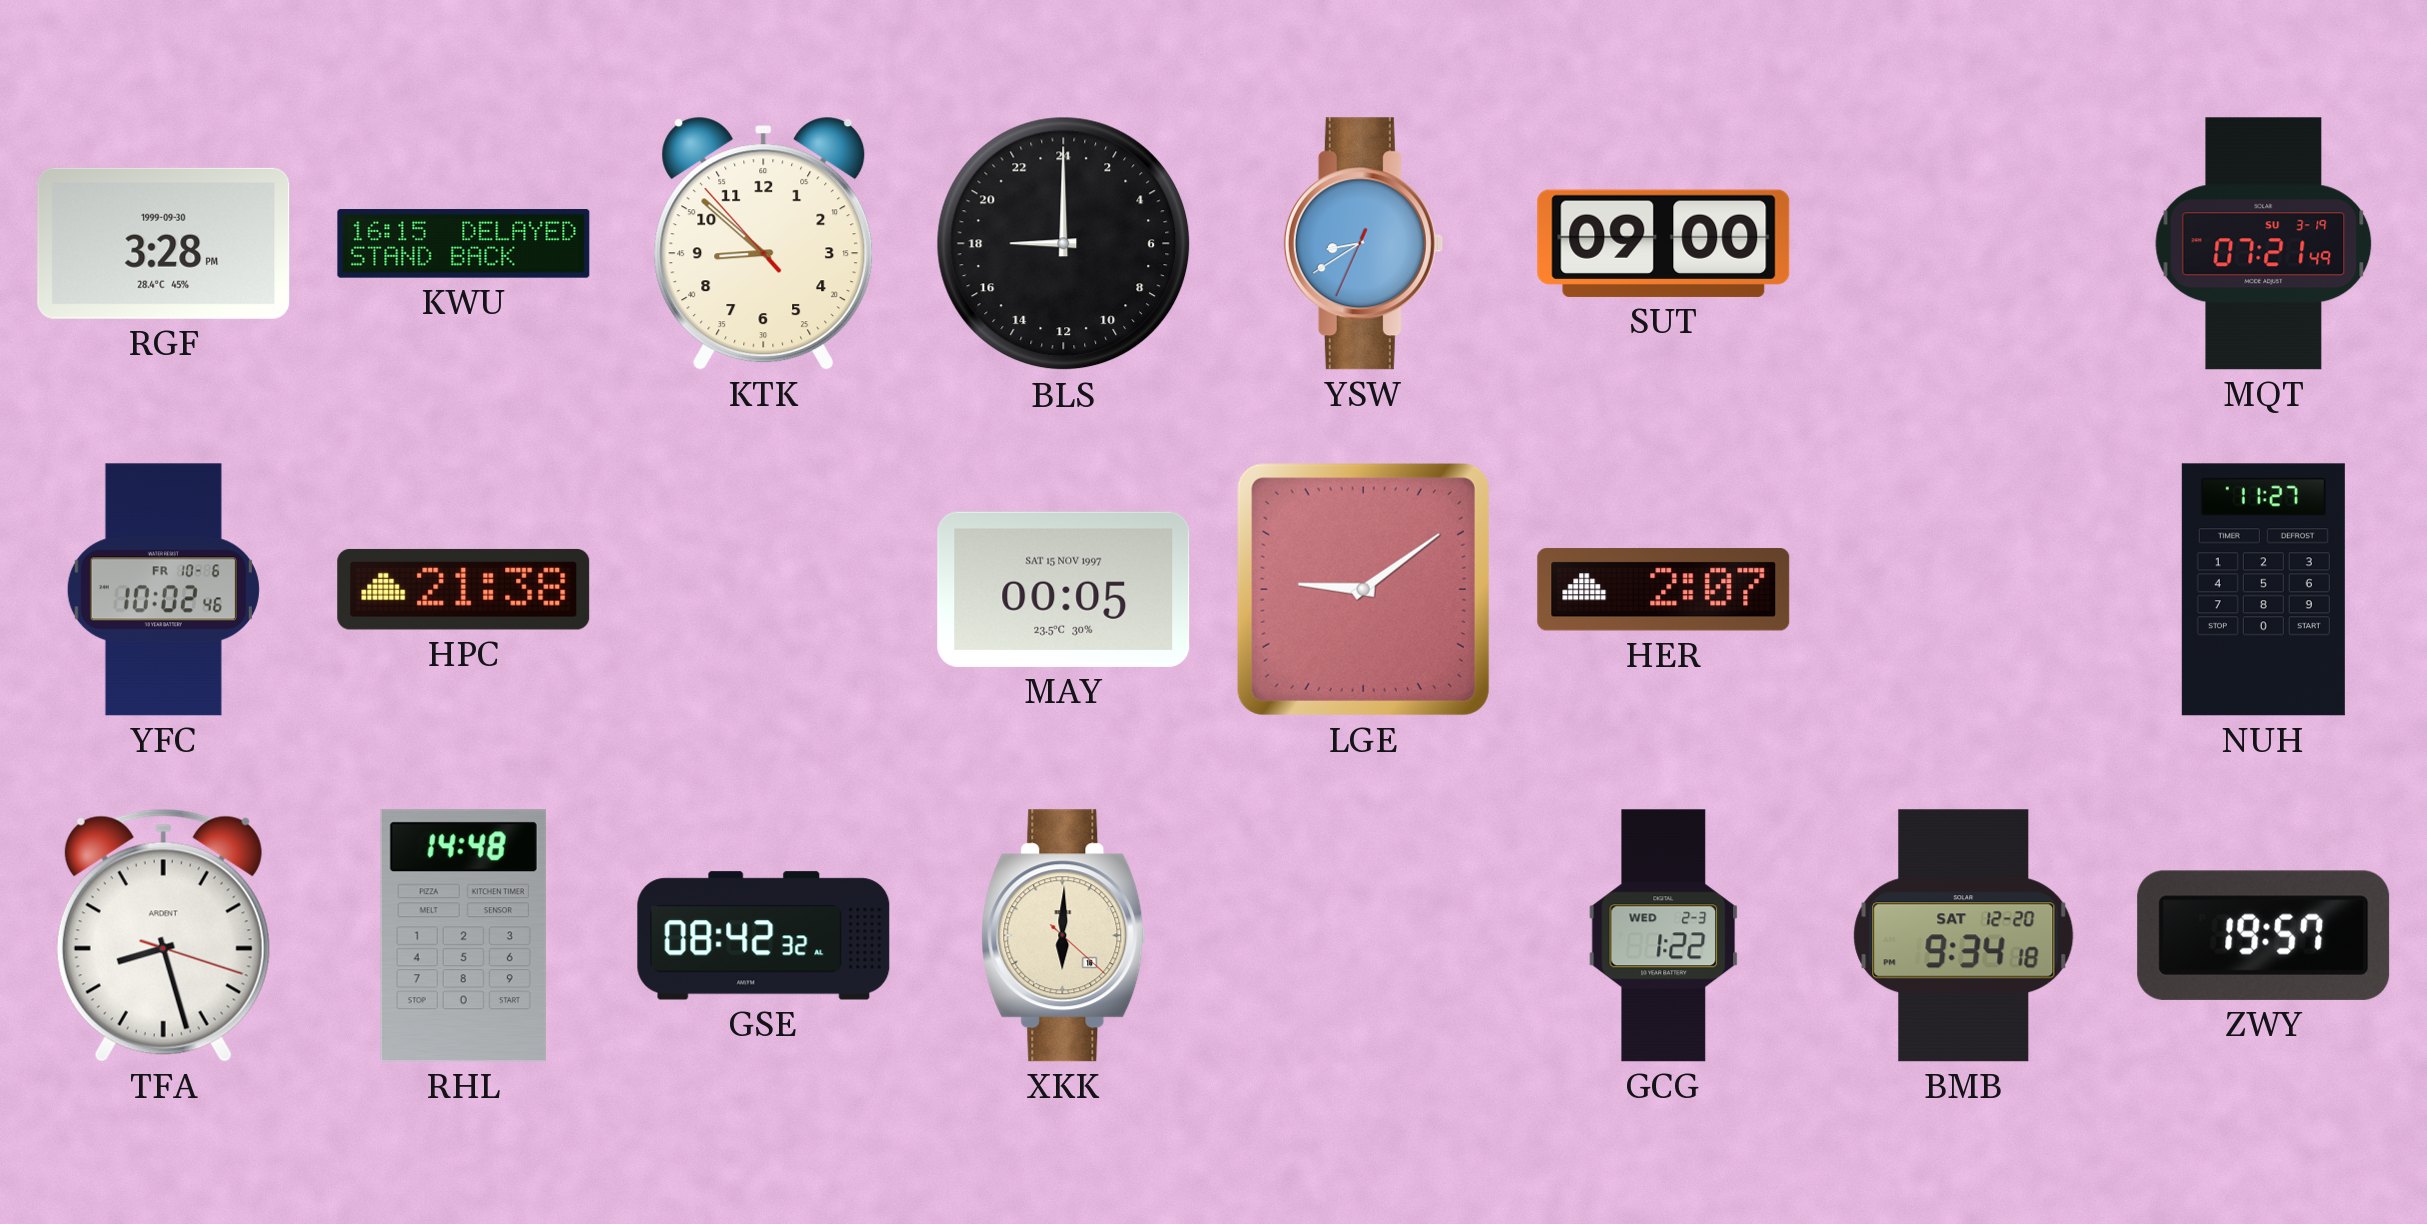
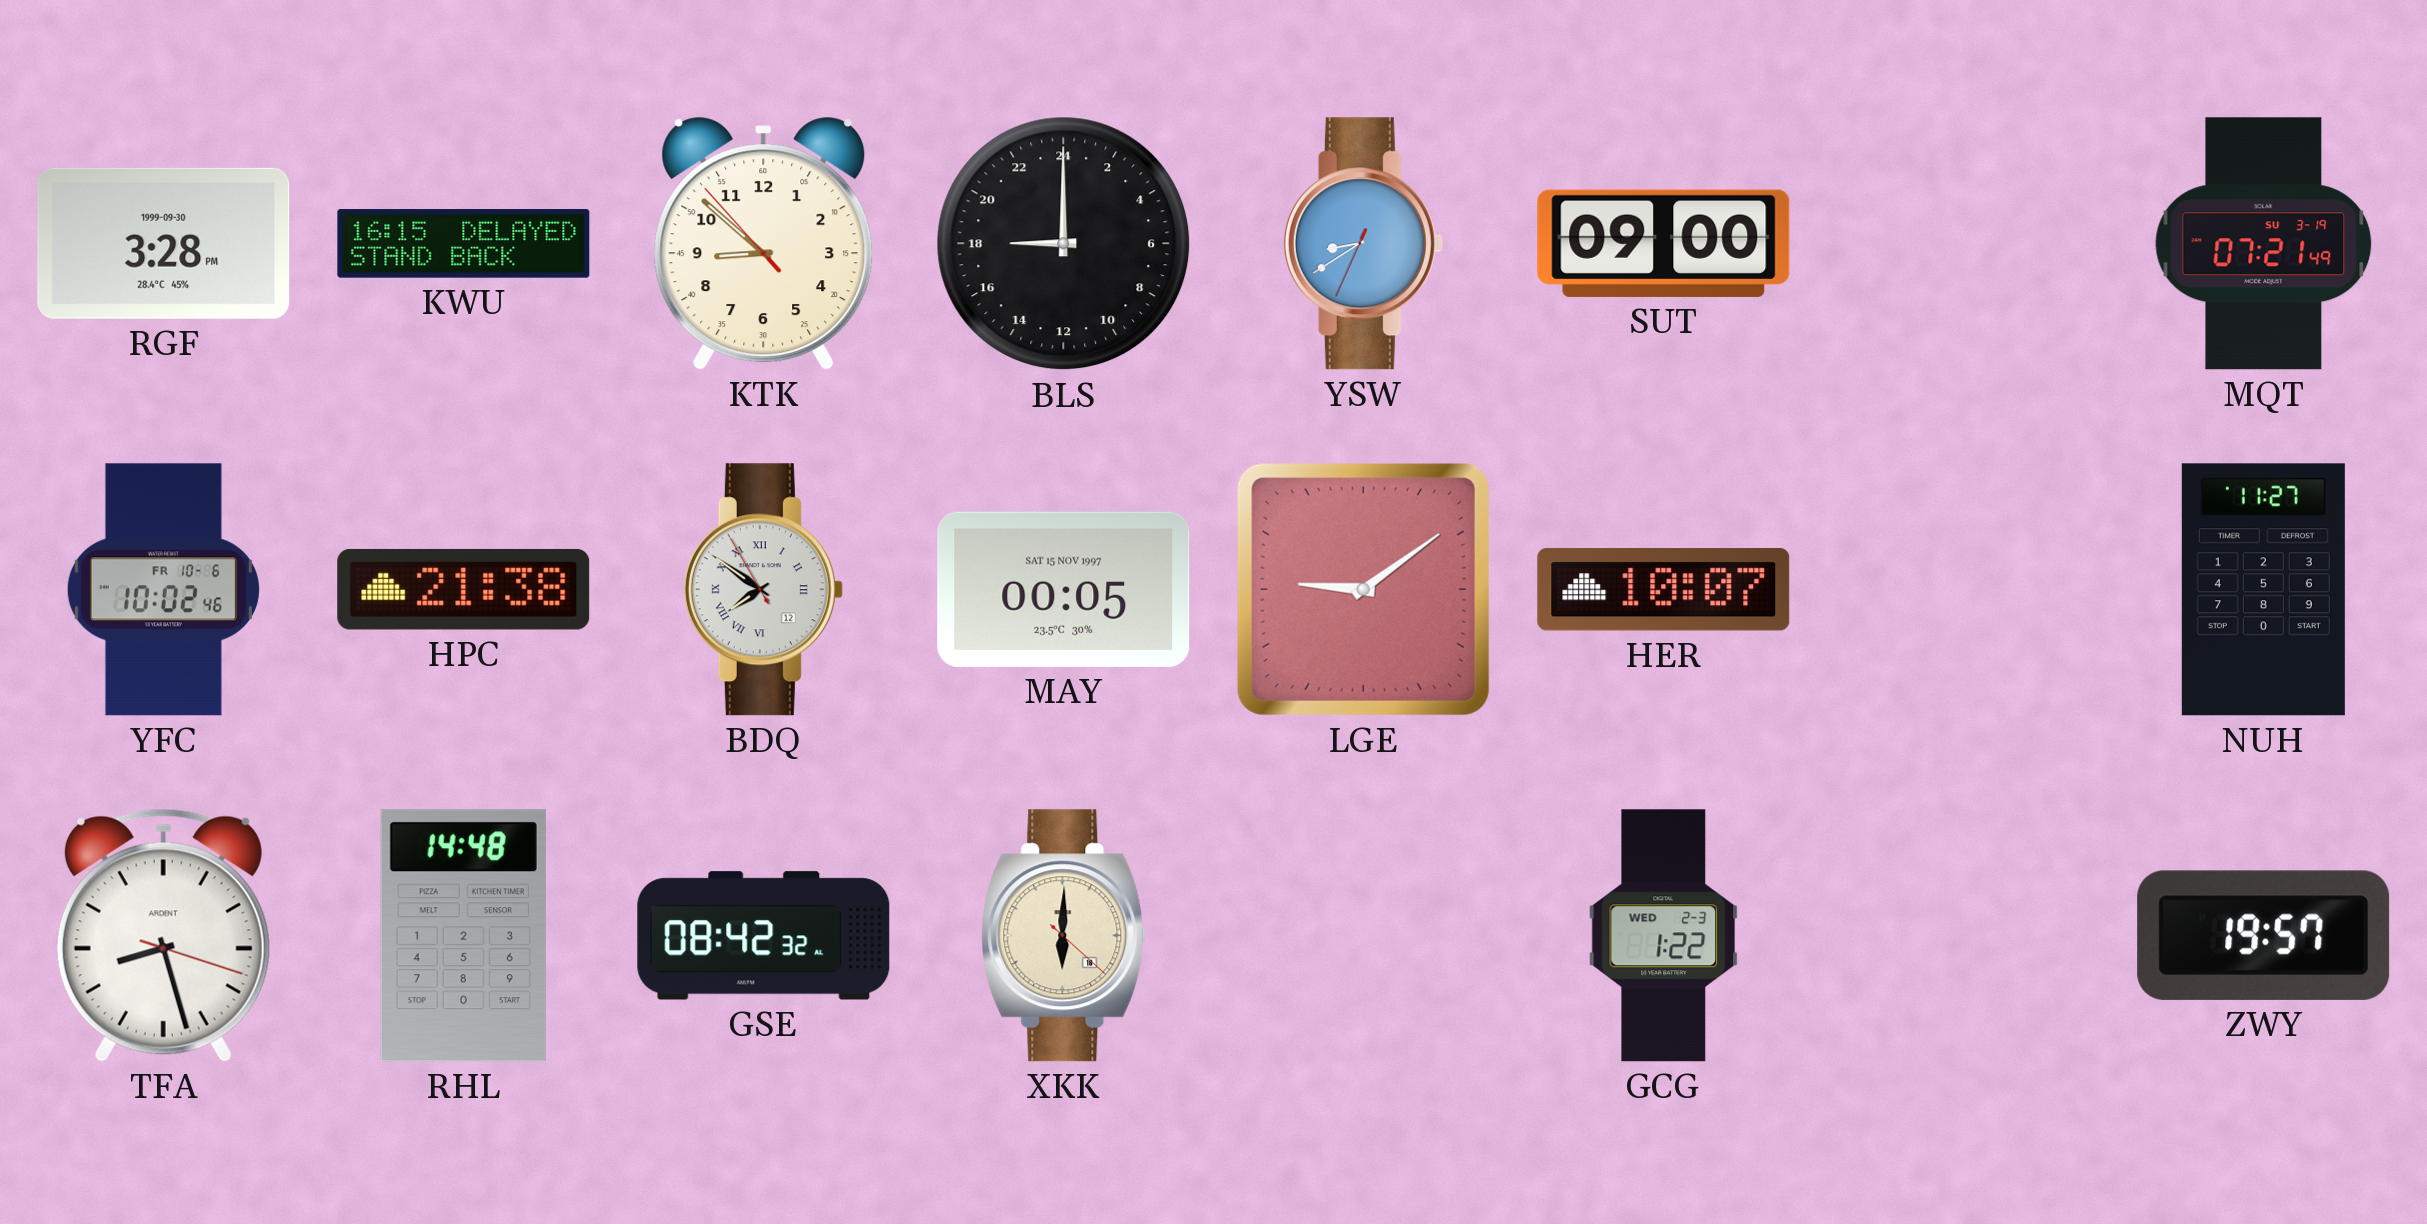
BDQ: none -> 7:50 (763, 590)
HER: 2:07 -> 10:07 (1664, 590)
BMB: 9:34 -> none (1964, 936)
